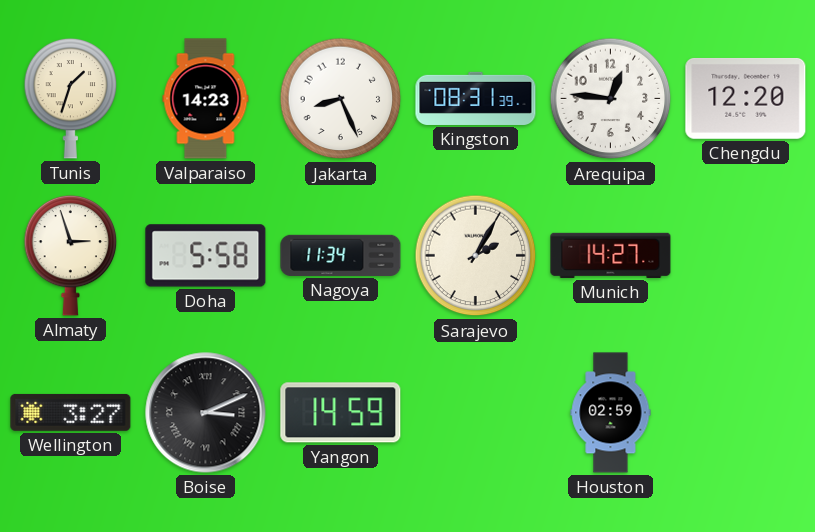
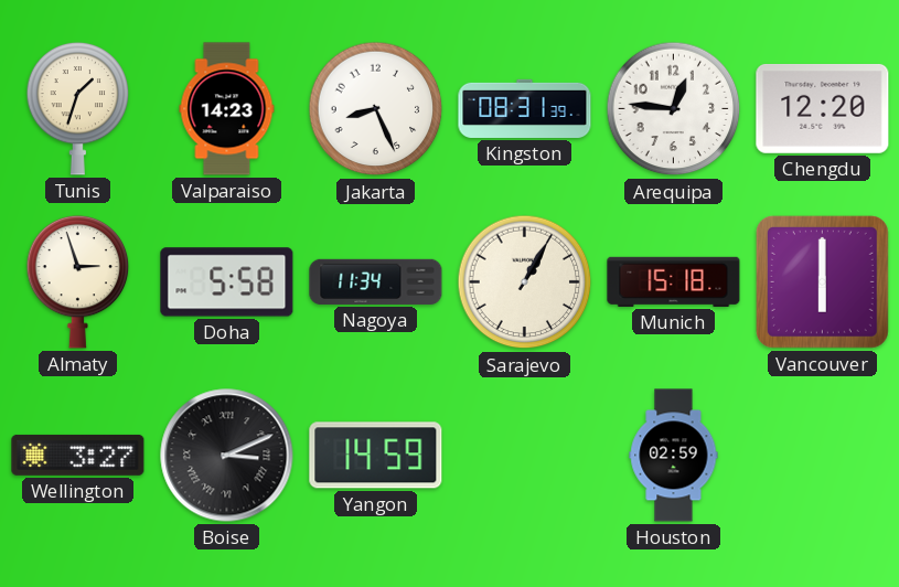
Sarajevo: 2:05 -> 1:05 (525, 282)
Munich: 14:27 -> 15:18 (674, 281)
Vancouver: none -> 6:00 (822, 281)
